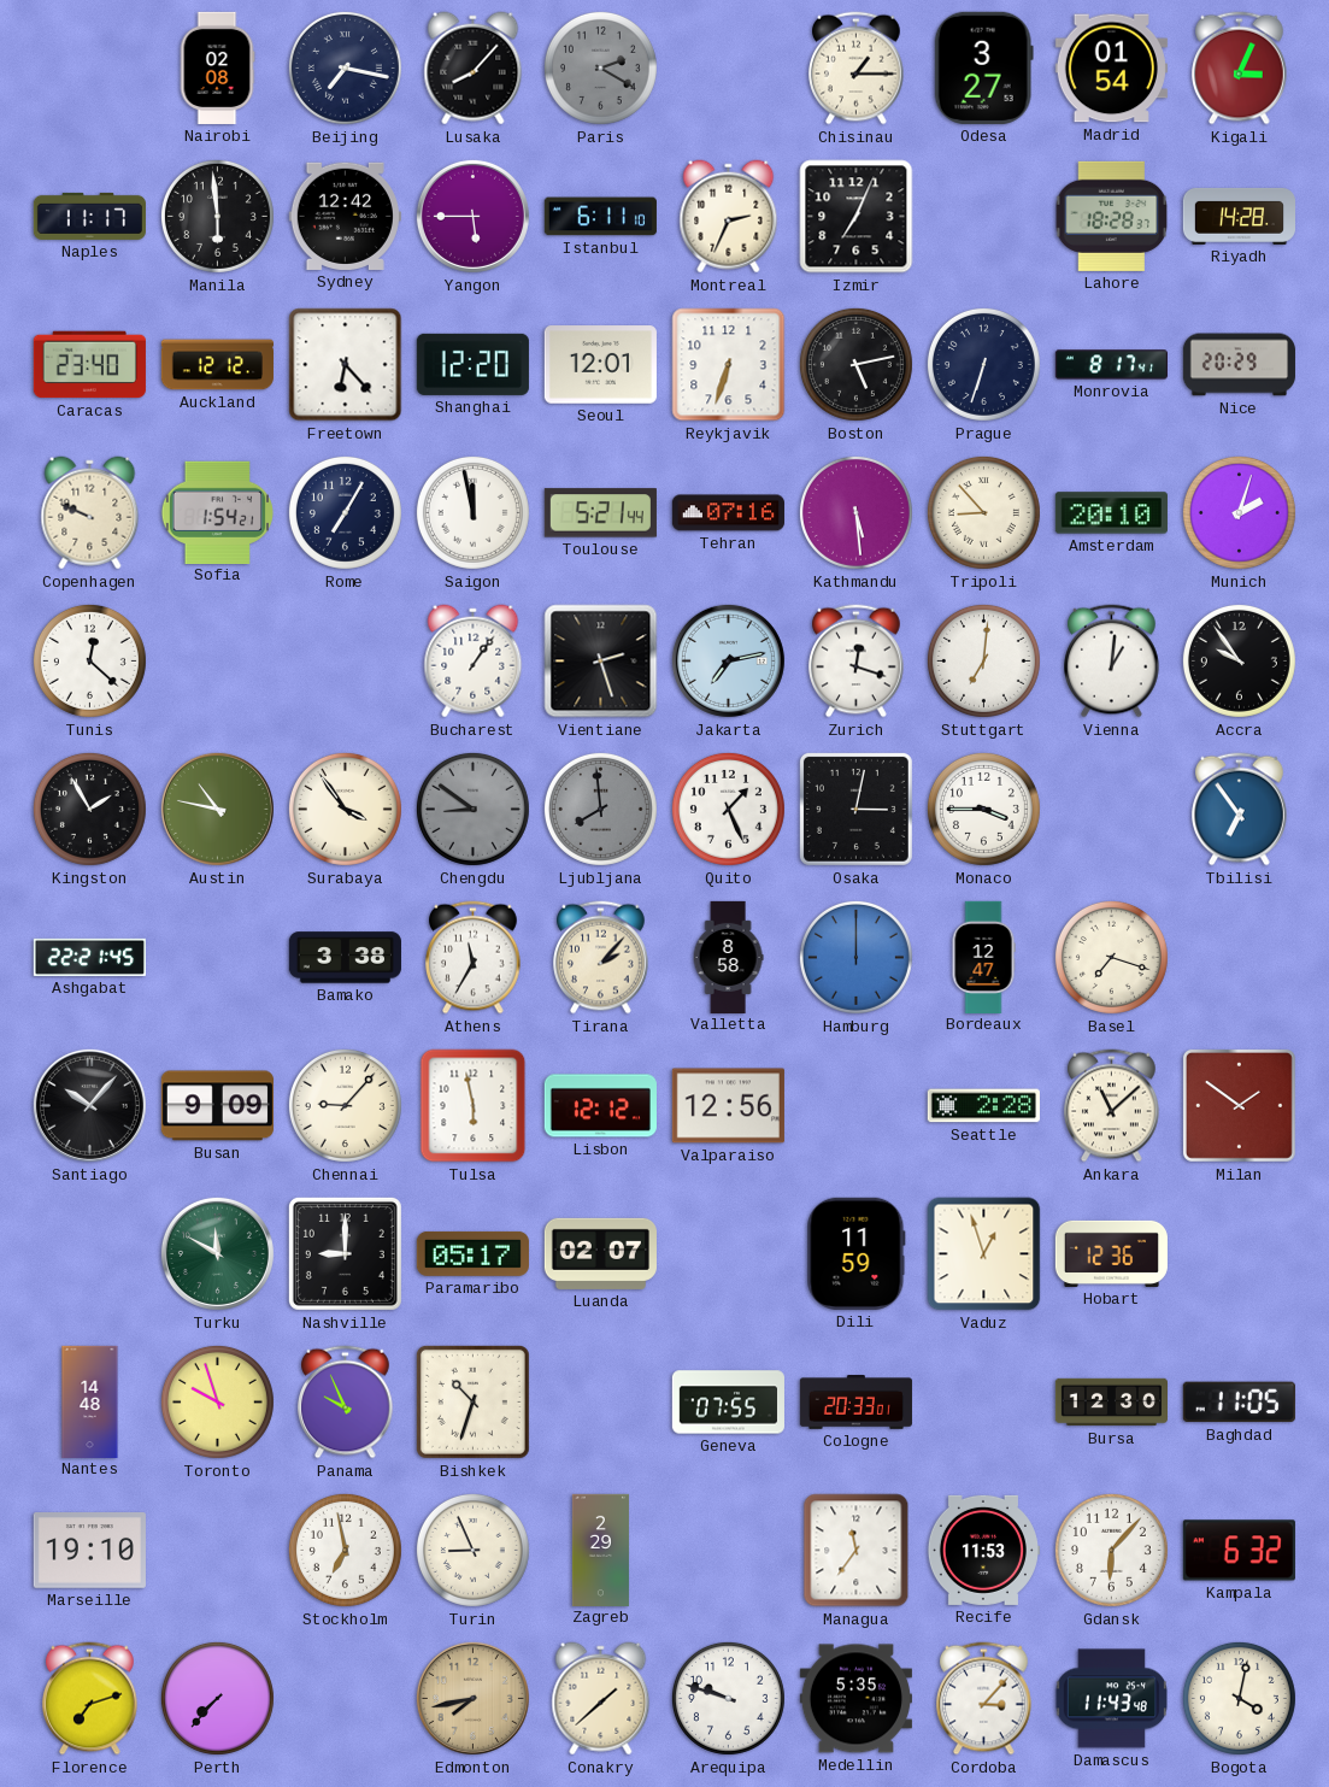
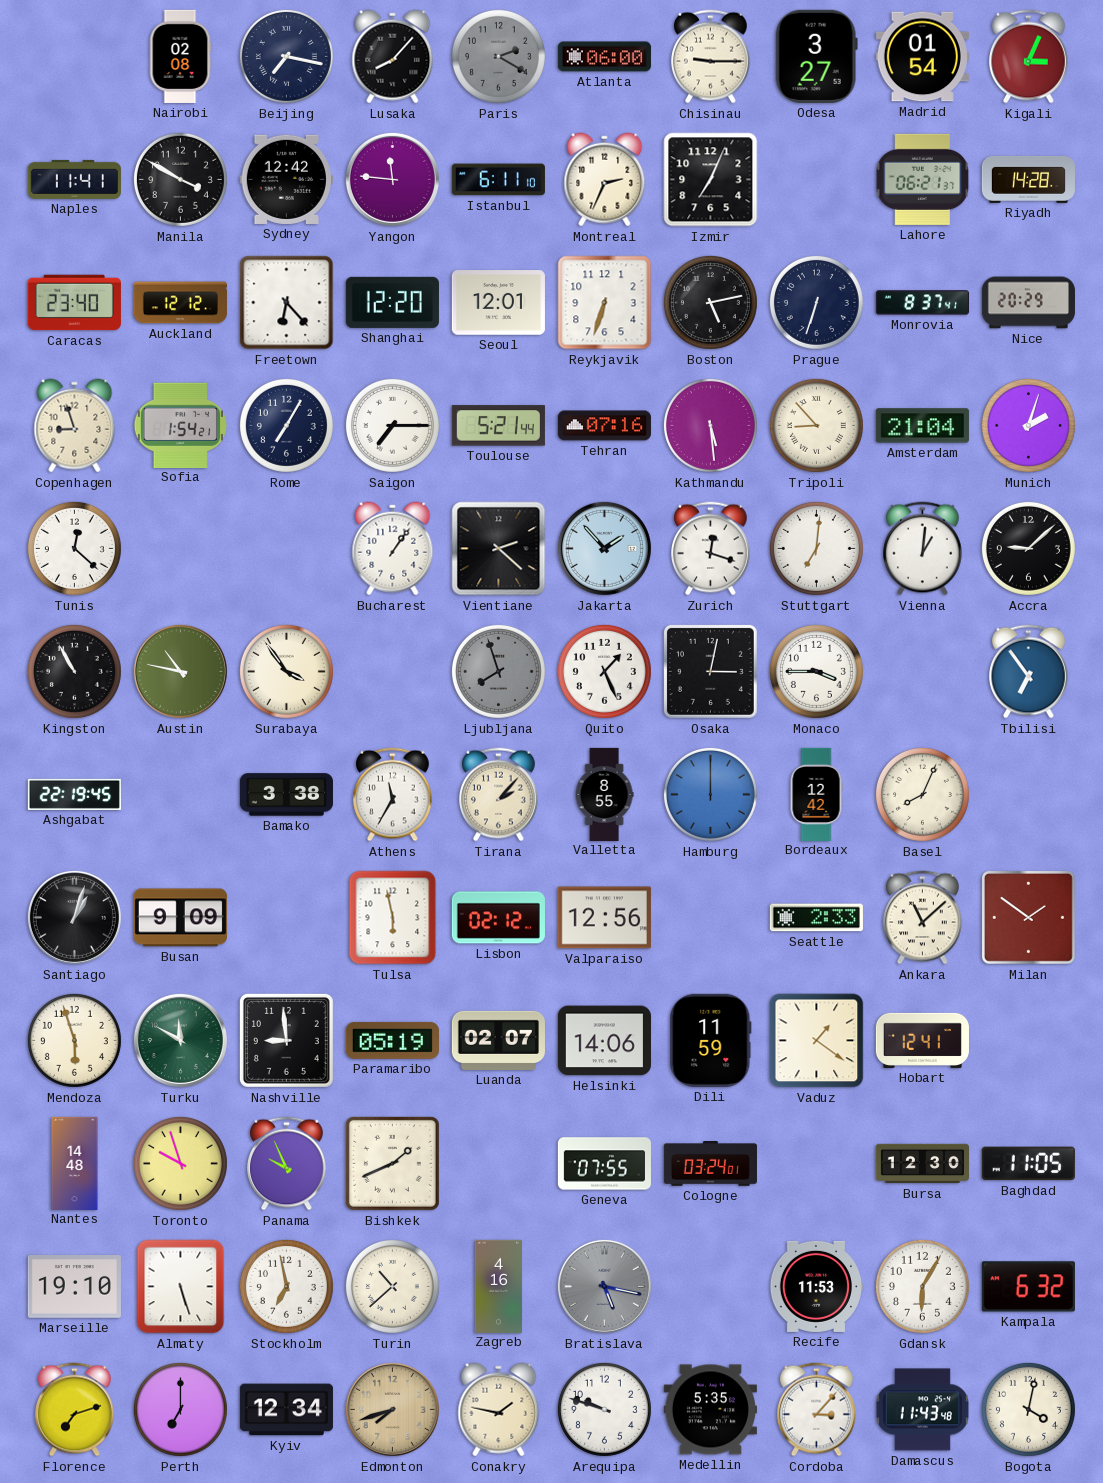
Atlanta: none -> 06:00 (604, 57)
Chisinau: 1:15 -> 9:15 (711, 57)
Naples: 11:17 -> 11:41 (74, 179)
Manila: 5:59 -> 3:50 (180, 179)
Yangon: 5:45 -> 11:46 (392, 179)
Lahore: 18:28 -> 06:21 (923, 179)
Monrovia: 8:17 -> 8:37 (922, 303)
Copenhagen: 9:49 -> 8:57 (75, 426)
Saigon: 11:58 -> 7:15 (392, 425)
Amsterdam: 20:10 -> 21:04 (922, 426)
Vientiane: 2:27 -> 2:22 (499, 549)
Jakarta: 7:13 -> 1:53 (604, 548)
Accra: 9:54 -> 9:08 (1028, 548)
Kingston: 1:55 -> 10:55 (74, 671)
Chengdu: 8:51 -> none (472, 809)
Ljubljana: 7:59 -> 7:57 (498, 671)
Ashgabat: 22:21 -> 22:19 (74, 794)
Valletta: 8:58 -> 8:55 (604, 794)
Bordeaux: 12:47 -> 12:42 (816, 794)
Basel: 7:18 -> 8:04 (922, 794)
Santiago: 10:07 -> 1:03 (74, 917)
Chennai: 9:07 -> none (345, 1105)
Lisbon: 12:12 -> 02:12 (498, 918)
Seattle: 2:28 -> 2:33 (816, 918)
Mendoza: none -> 5:57 (74, 1040)
Nashville: 9:00 -> 8:59 (286, 1040)
Paramaribo: 05:17 -> 05:19 (392, 1040)
Helsinki: none -> 14:06 (604, 1041)
Vaduz: 12:57 -> 1:21 (817, 1041)
Hobart: 12:36 -> 12:41 (922, 1040)
Bishkek: 10:33 -> 1:41 (392, 1163)
Cologne: 20:33 -> 03:24 (710, 1164)
Almaty: none -> 5:27 (181, 1287)
Turin: 8:56 -> 10:38 (392, 1286)
Zagreb: 2:29 -> 4:16 (498, 1286)
Bratislava: none -> 5:17 (604, 1286)
Managua: 11:36 -> none (857, 1551)
Gdansk: 6:07 -> 6:05 (922, 1286)
Perth: 7:37 -> 7:00 (180, 1409)
Kyiv: none -> 12:34 (286, 1410)
Edmonton: 7:43 -> 7:42 (392, 1409)
Conakry: 1:38 -> 1:47 (499, 1410)
